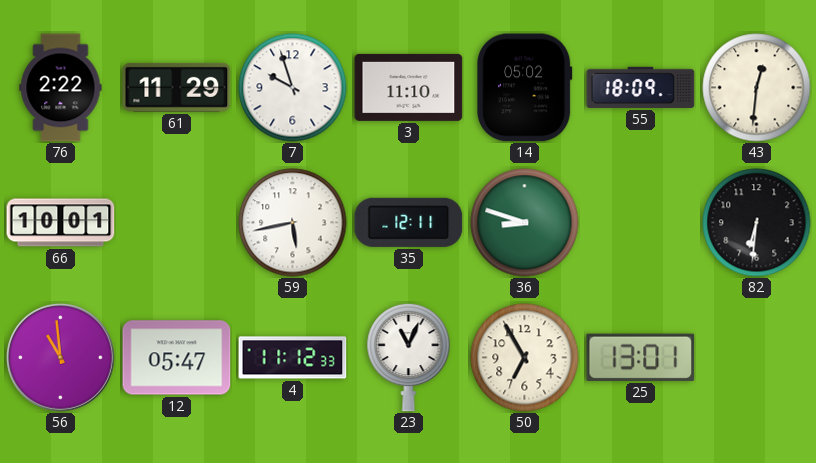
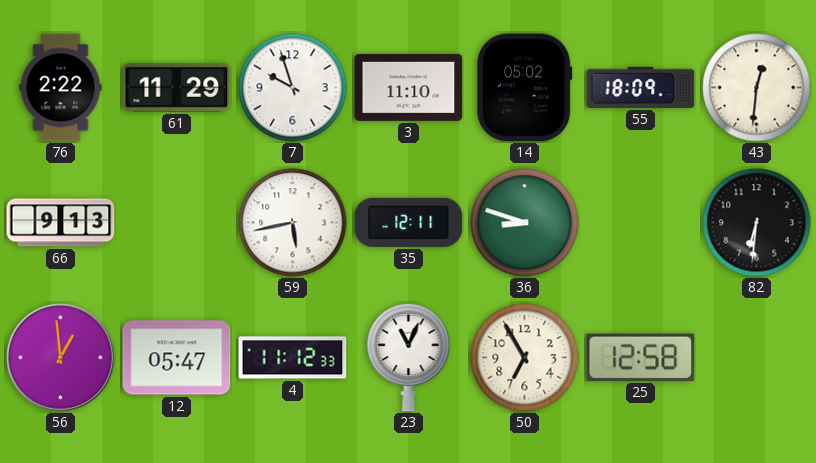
66: 10:01 -> 9:13 (61, 223)
56: 10:59 -> 12:59 (61, 358)
25: 13:01 -> 12:58 (641, 357)
